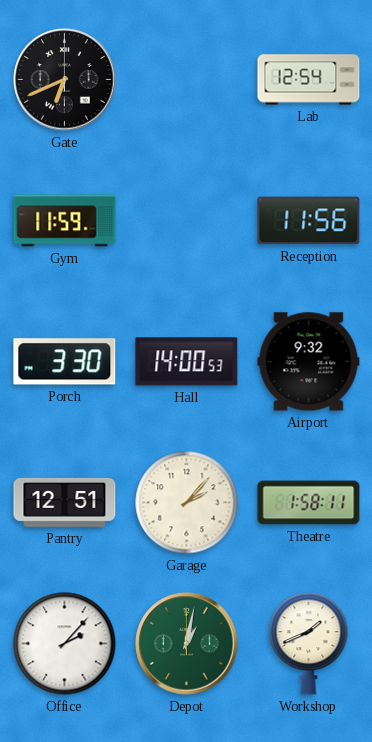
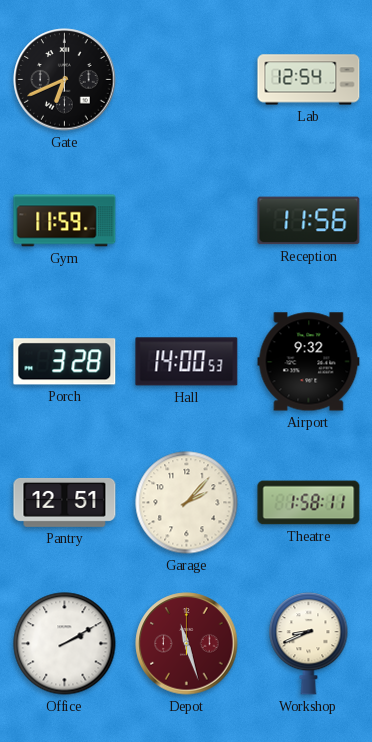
Porch: 3:30 -> 3:28 (65, 362)
Office: 2:07 -> 2:10 (65, 644)
Depot: 1:02 -> 11:27 (187, 644)
Depot dial: green -> burgundy (187, 644)
Workshop: 1:41 -> 8:41 (309, 644)
